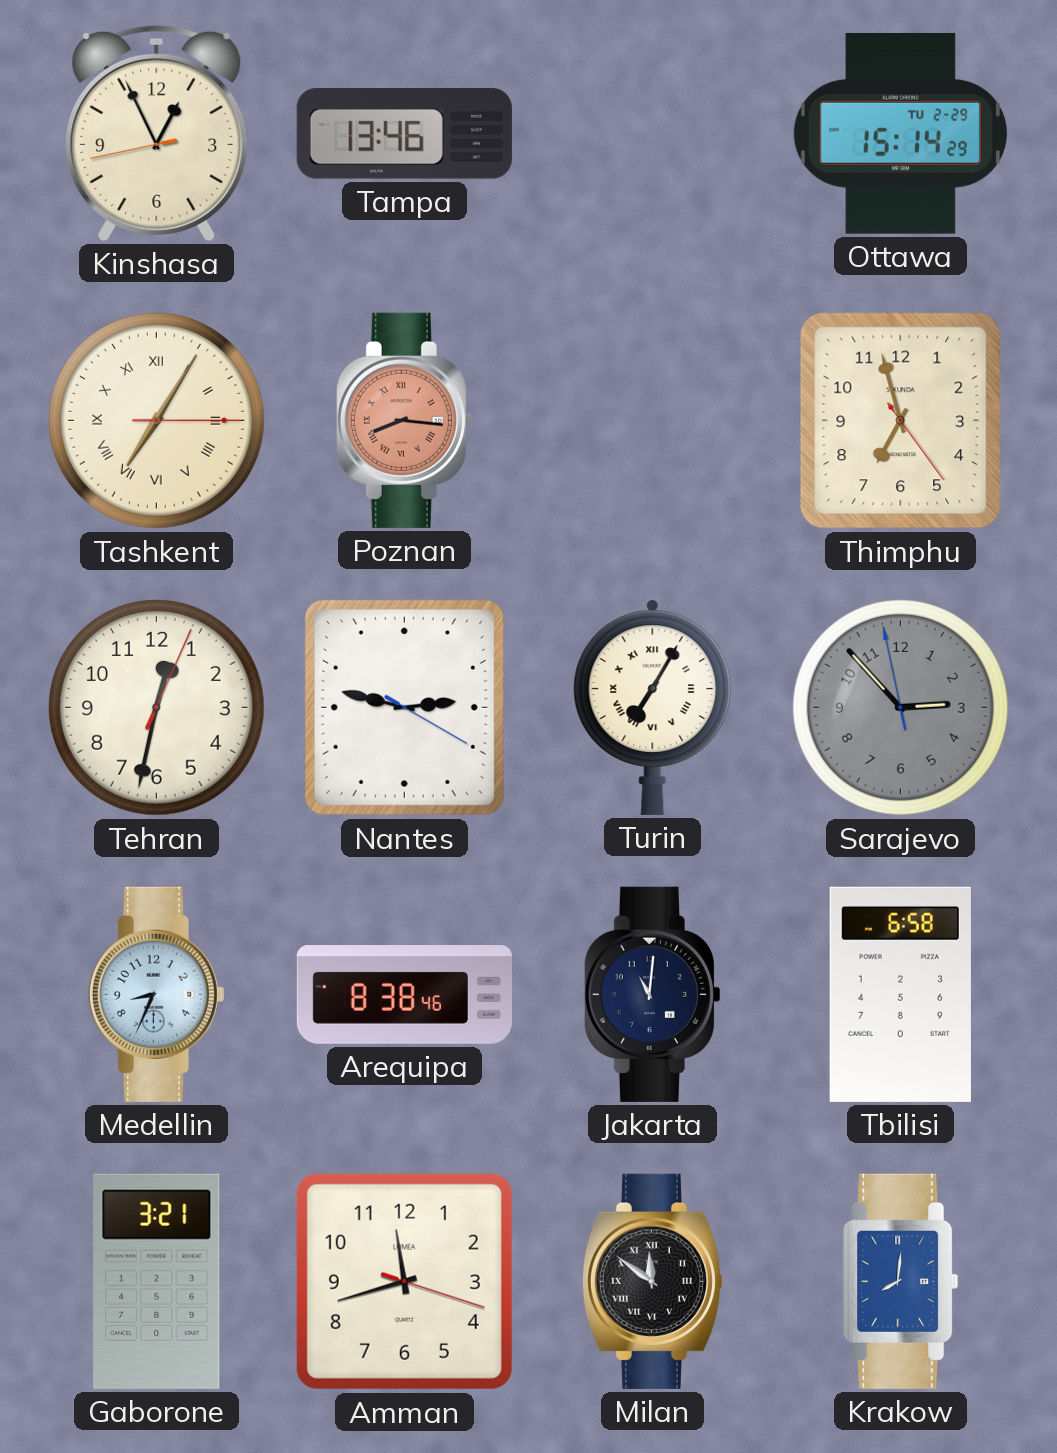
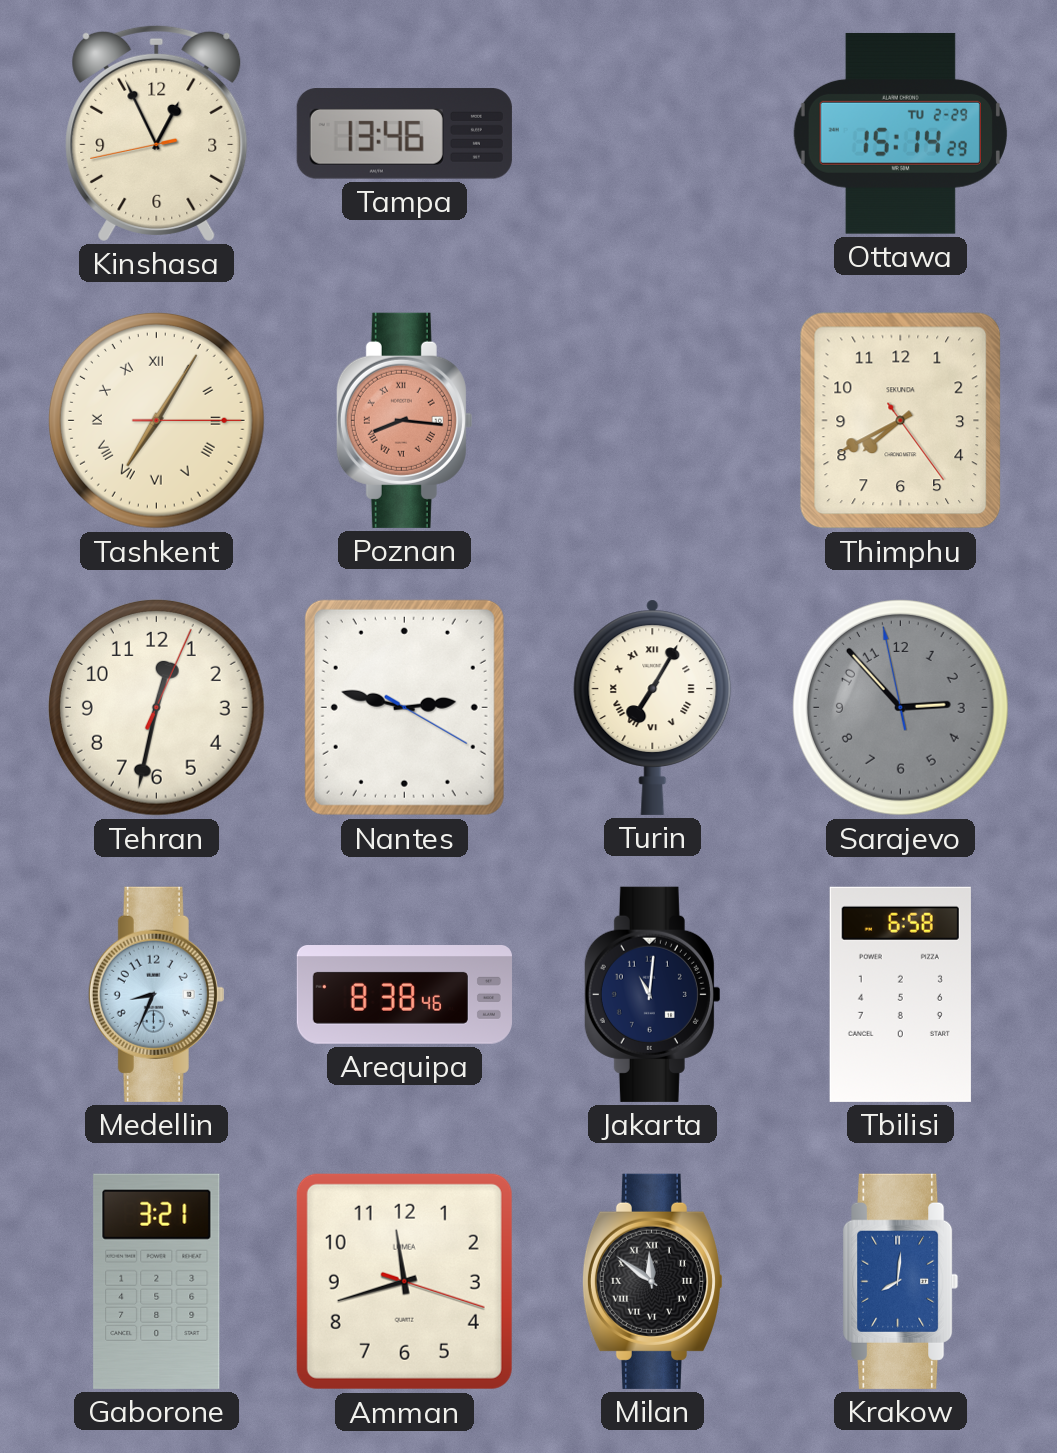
Thimphu: 6:57 -> 7:40 (901, 421)
